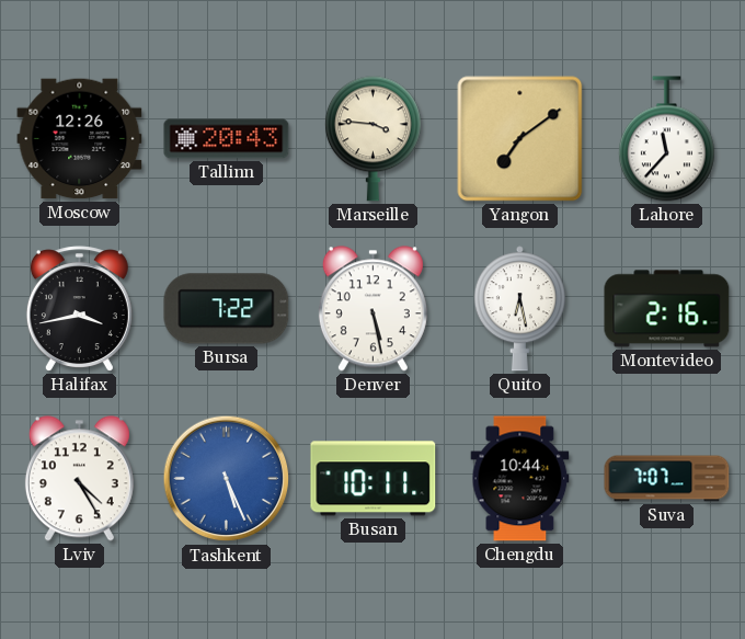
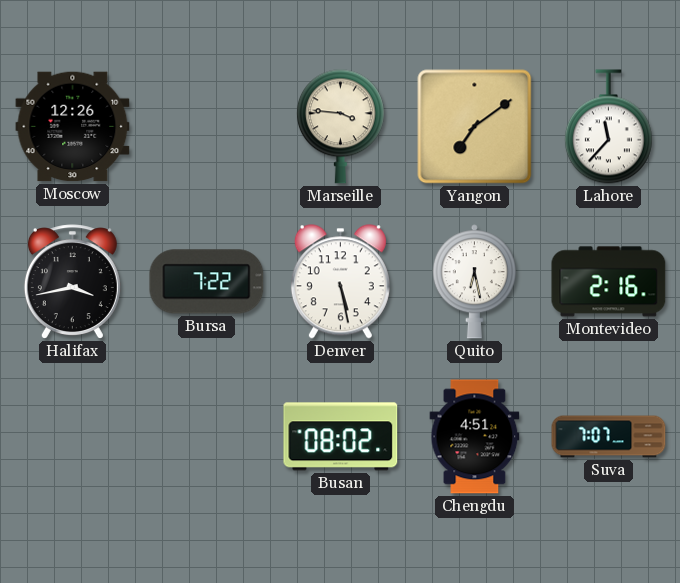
Tallinn: 20:43 -> none (227, 139)
Lviv: 4:25 -> none (79, 479)
Tashkent: 5:26 -> none (227, 479)
Busan: 10:11 -> 08:02 (341, 437)
Chengdu: 10:44 -> 4:51 (475, 437)
